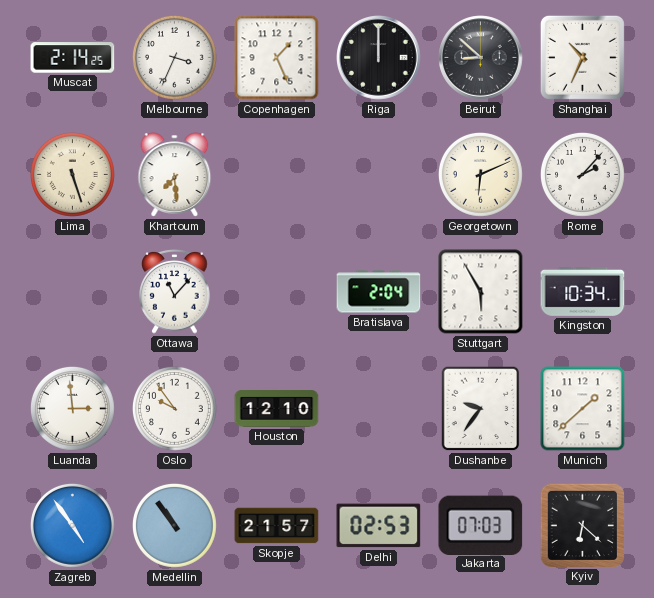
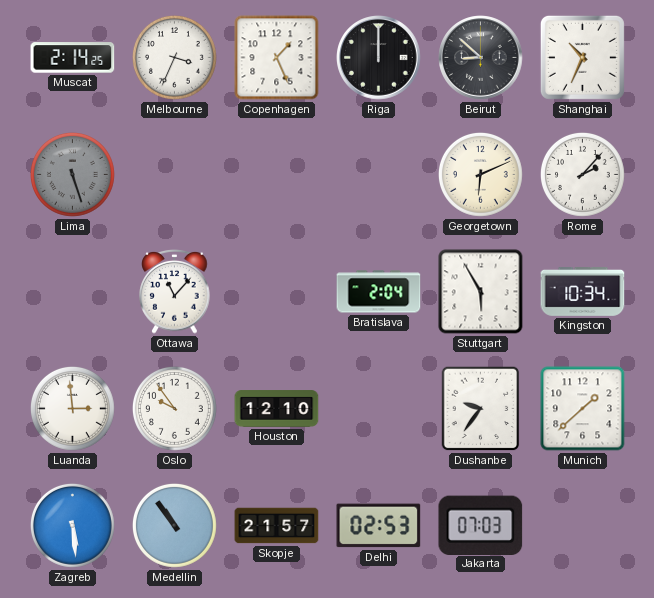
Lima dial: cream -> grey (73, 175)
Khartoum: 7:29 -> none (175, 175)
Zagreb: 4:54 -> 5:29 (73, 526)
Kyiv: 6:22 -> none (582, 525)
